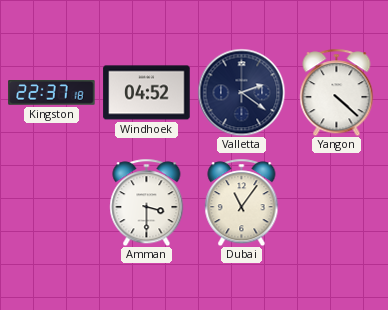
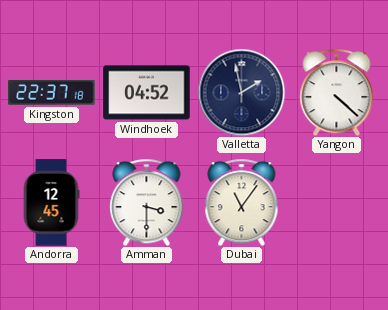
Valletta: 2:21 -> 1:58 (241, 92)
Andorra: none -> 12:45 (51, 203)
